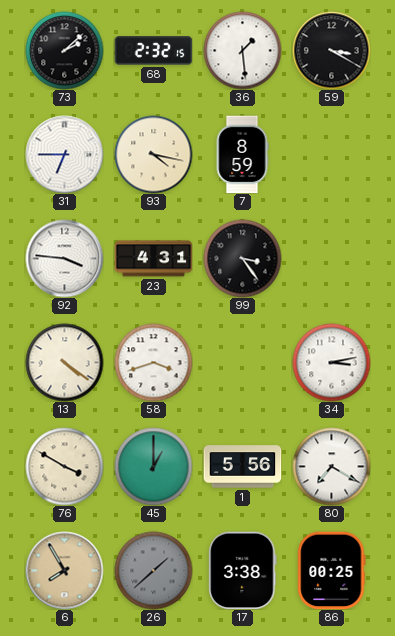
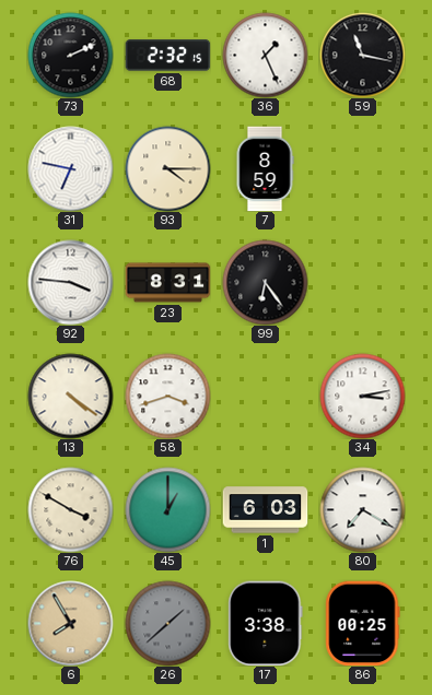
73: 2:08 -> 2:11 (70, 55)
36: 1:29 -> 1:26 (265, 55)
59: 3:20 -> 11:17 (362, 55)
31: 6:45 -> 6:47 (70, 168)
93: 4:17 -> 4:15 (167, 168)
23: 4:31 -> 8:31 (167, 283)
99: 3:24 -> 6:24 (265, 282)
1: 5:56 -> 6:03 (265, 510)
